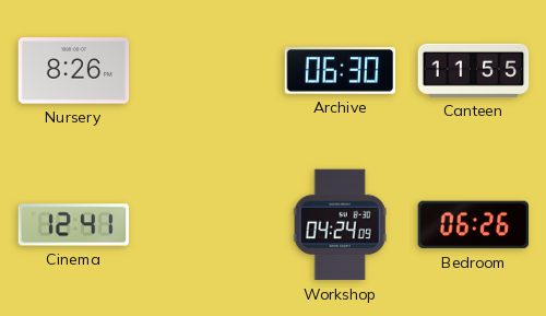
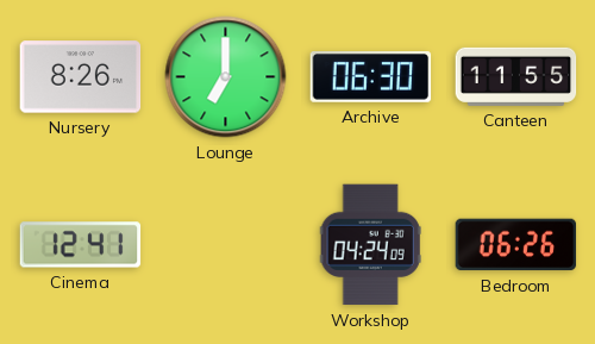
Lounge: none -> 7:00 (226, 77)
